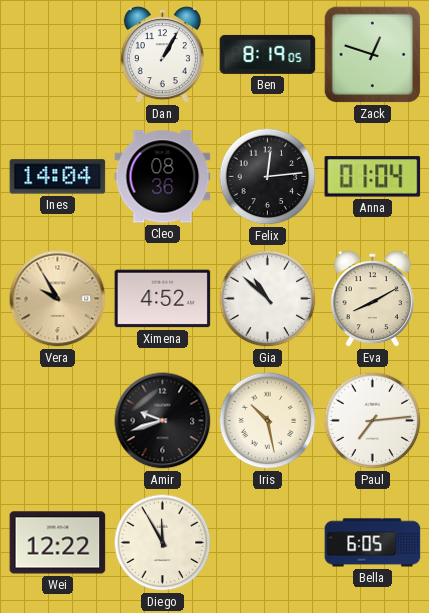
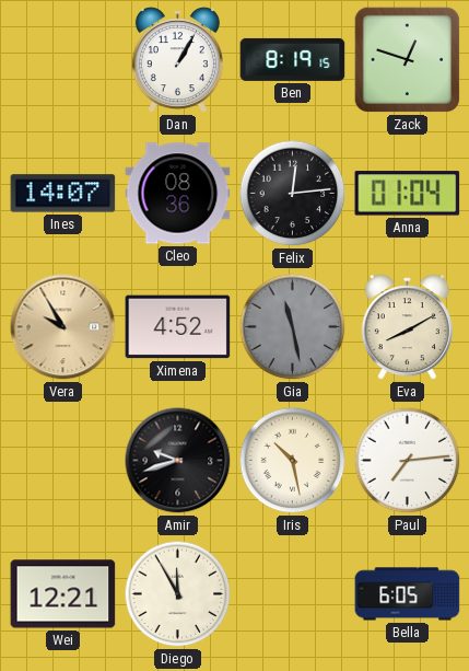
Ben: 8:19:05 -> 8:19:15 (293, 59)
Ines: 14:04 -> 14:07 (63, 194)
Gia: 10:52 -> 11:28 (293, 327)
Gia dial: white -> grey (293, 327)
Wei: 12:22 -> 12:21 (63, 594)
